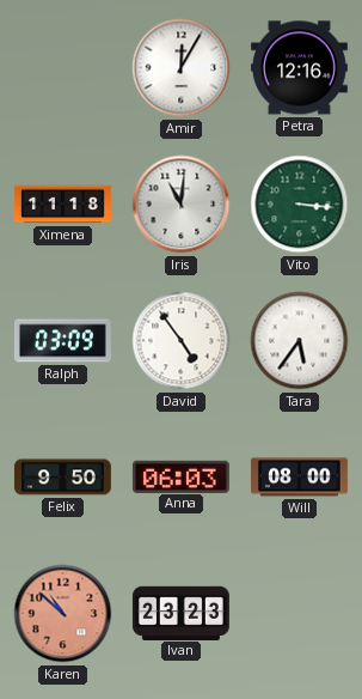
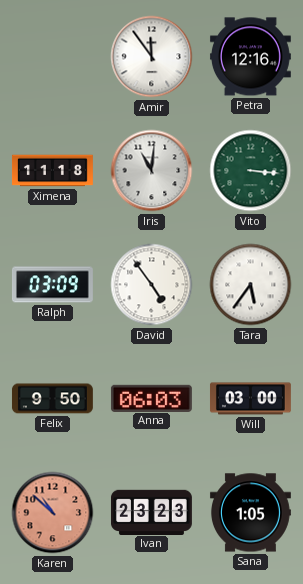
Amir: 12:05 -> 11:54 (152, 57)
Will: 08:00 -> 03:00 (250, 399)
Sana: none -> 1:05 (250, 513)
